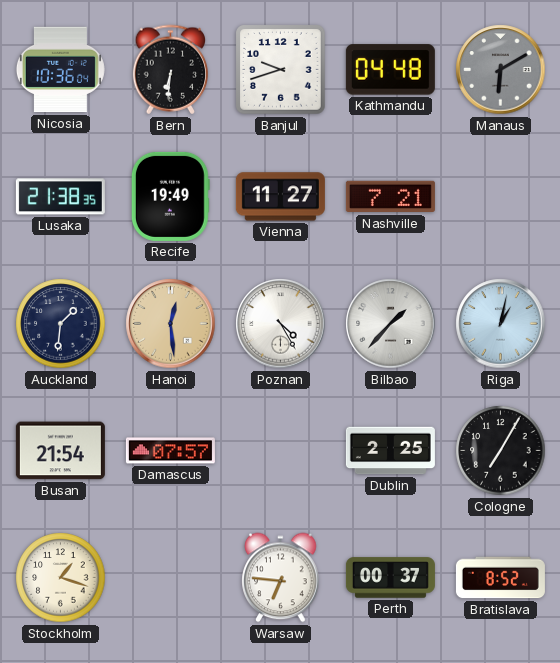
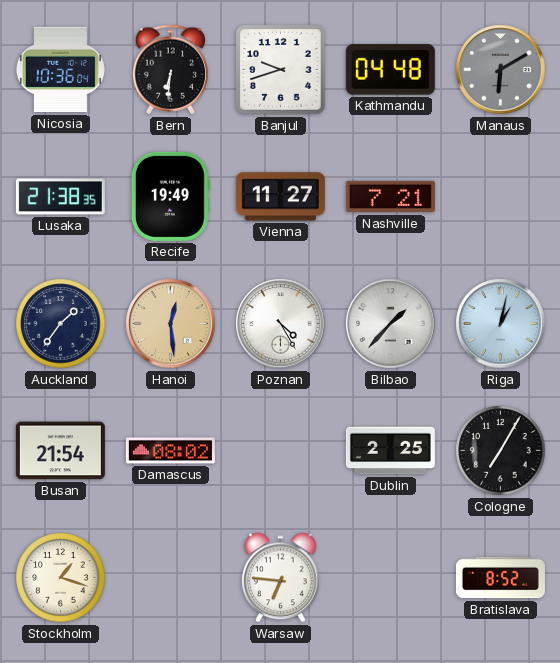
Auckland: 1:31 -> 1:36 (61, 324)
Damascus: 07:57 -> 08:02 (170, 451)
Perth: 00:37 -> none (390, 578)
